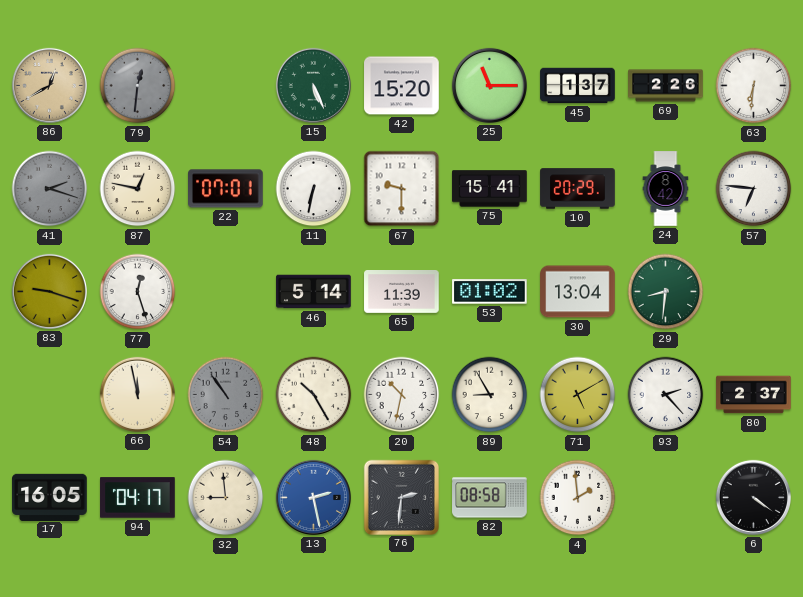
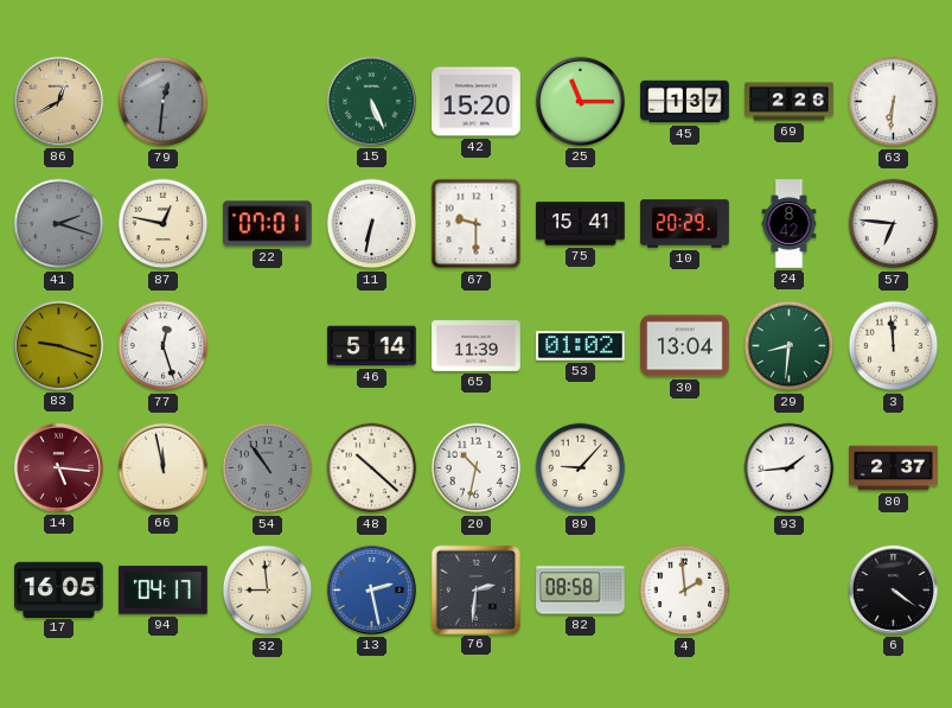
3: none -> 11:59 (894, 346)
14: none -> 5:16 (58, 467)
48: 10:25 -> 10:22 (372, 468)
89: 8:55 -> 9:07 (581, 468)
71: 5:10 -> none (578, 395)
93: 2:23 -> 1:44 (790, 468)
